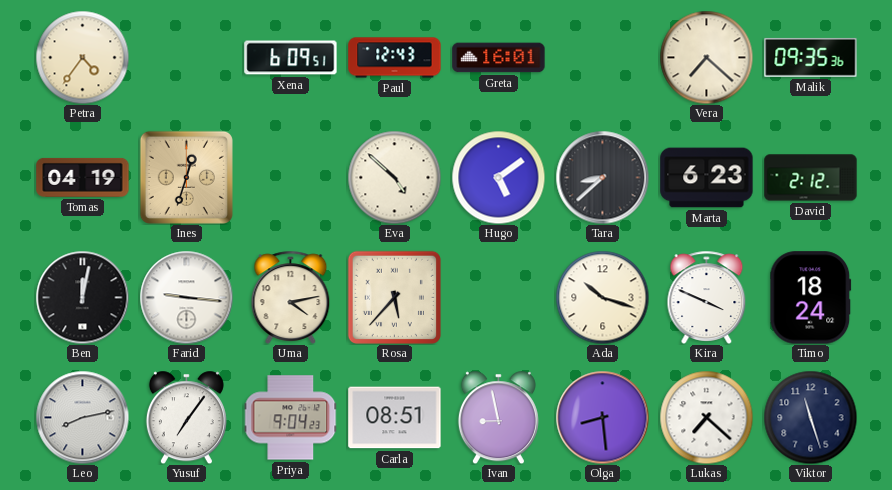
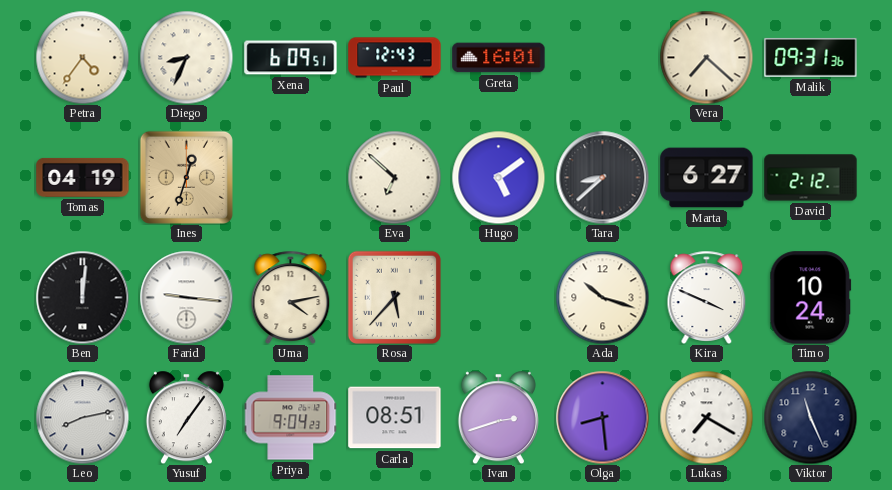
Diego: none -> 8:34 (186, 57)
Malik: 09:35 -> 09:31 (811, 57)
Eva: 4:52 -> 6:52 (394, 177)
Marta: 6:23 -> 6:27 (707, 178)
Ben: 12:02 -> 12:01 (82, 297)
Timo: 18:24 -> 10:24 (811, 298)
Ivan: 8:58 -> 2:42 (498, 417)
Lukas: 7:22 -> 7:20 (706, 417)
Viktor: 11:27 -> 11:26 (810, 417)
